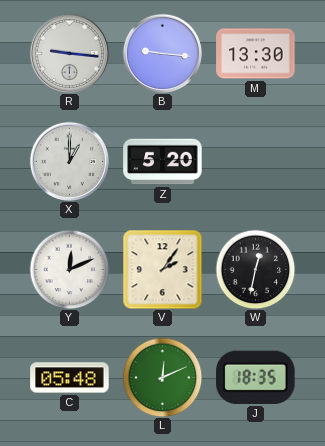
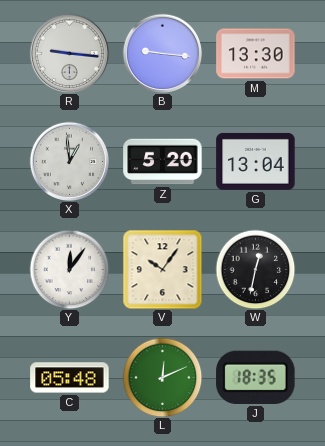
X: 1:00 -> 12:59 (69, 161)
G: none -> 13:04 (256, 161)
Y: 12:11 -> 12:06 (69, 269)
V: 2:06 -> 10:06 (162, 269)
